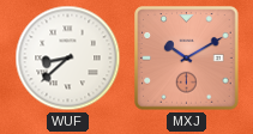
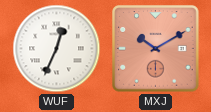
WUF: 8:38 -> 12:34 (57, 49)
